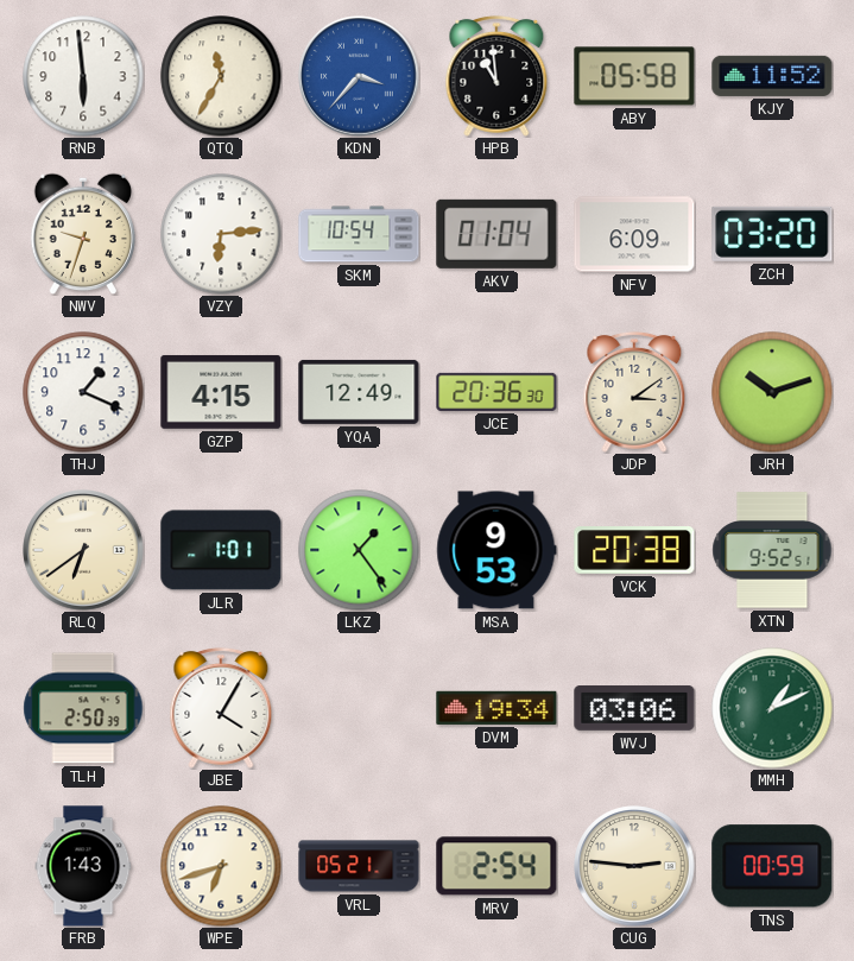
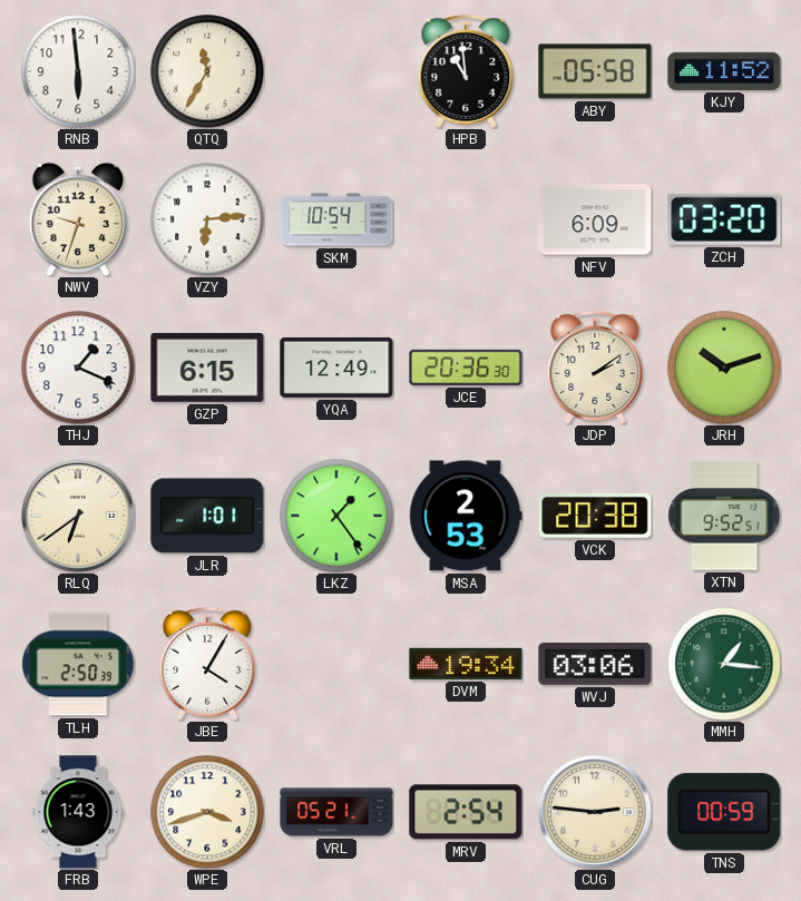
KDN: 3:37 -> none (359, 76)
AKV: 01:04 -> none (496, 234)
GZP: 4:15 -> 6:15 (207, 368)
JDP: 3:09 -> 2:09 (595, 368)
MSA: 9:53 -> 2:53 (466, 516)
MMH: 1:11 -> 1:16 (724, 664)
WPE: 6:42 -> 3:42 (207, 812)
